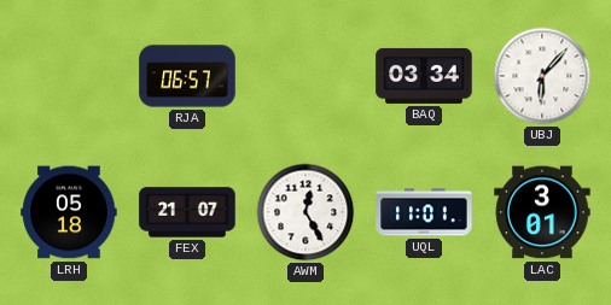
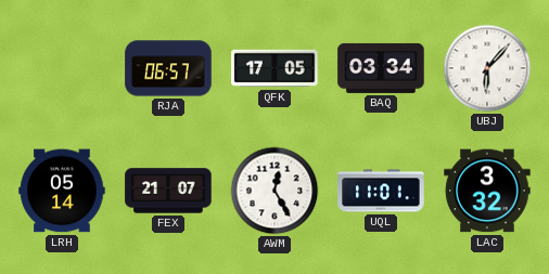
QFK: none -> 17:05 (274, 68)
LRH: 05:18 -> 05:14 (62, 191)
LAC: 3:01 -> 3:32 (487, 191)
